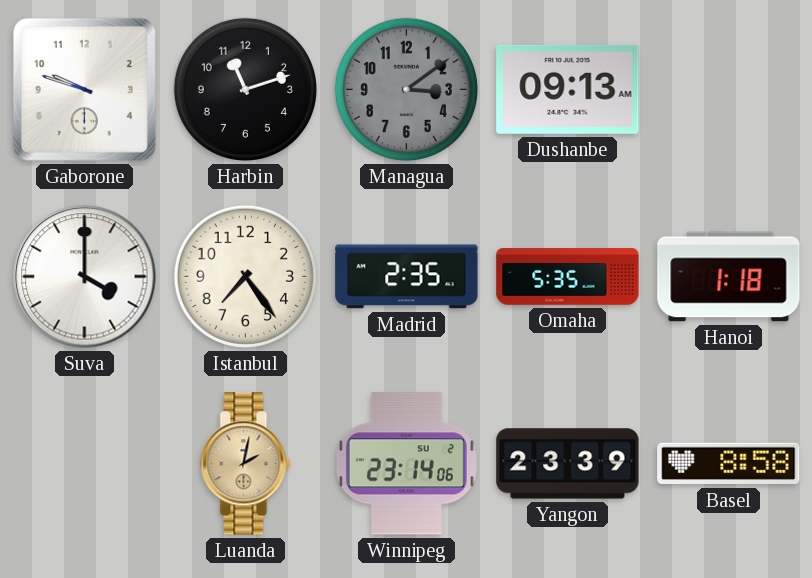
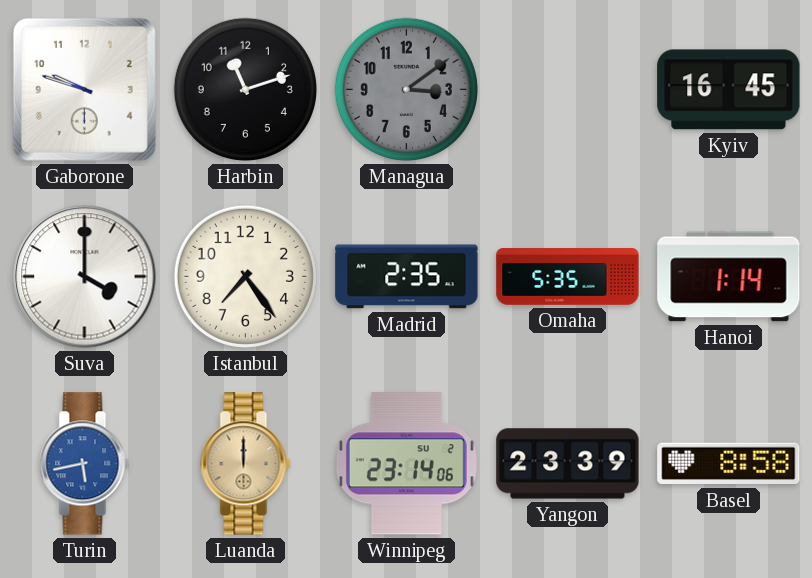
Dushanbe: 09:13 -> none (568, 89)
Kyiv: none -> 16:45 (729, 90)
Hanoi: 1:18 -> 1:14 (729, 277)
Turin: none -> 5:43 (85, 464)
Luanda: 2:02 -> 12:00 (246, 464)
